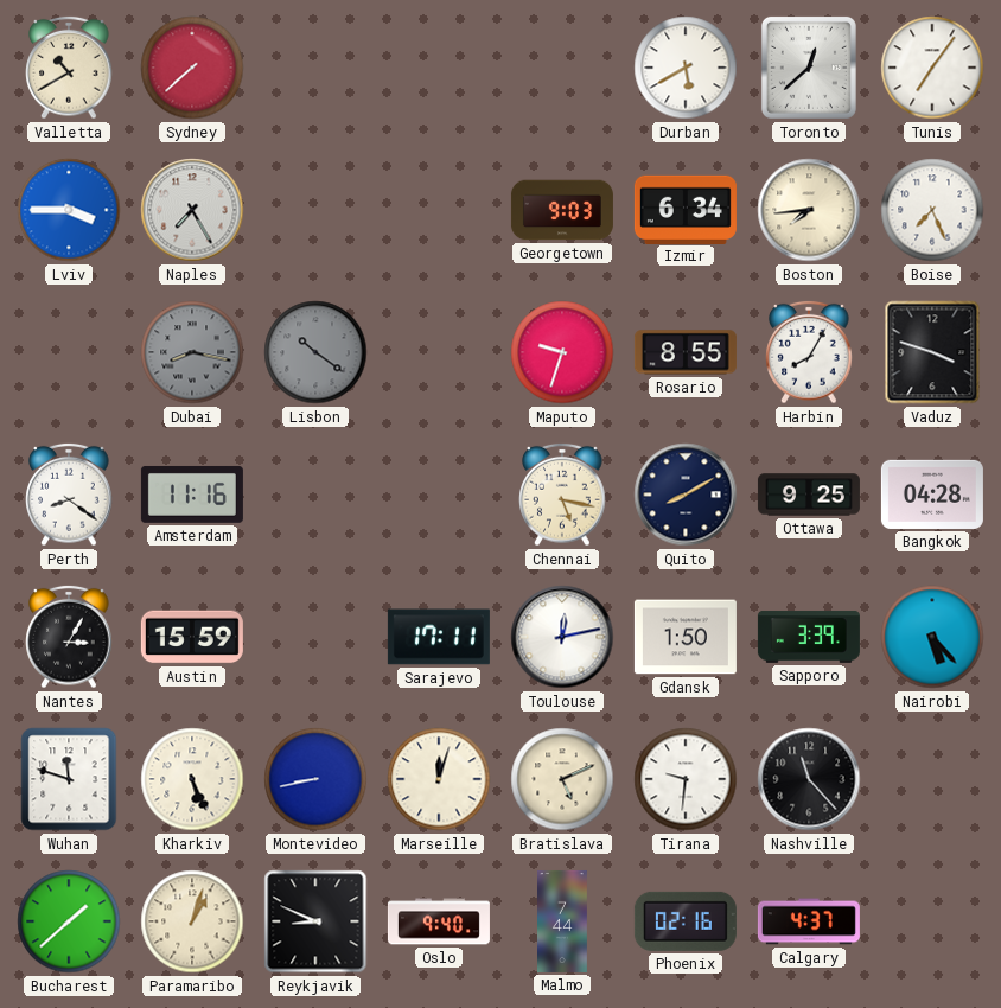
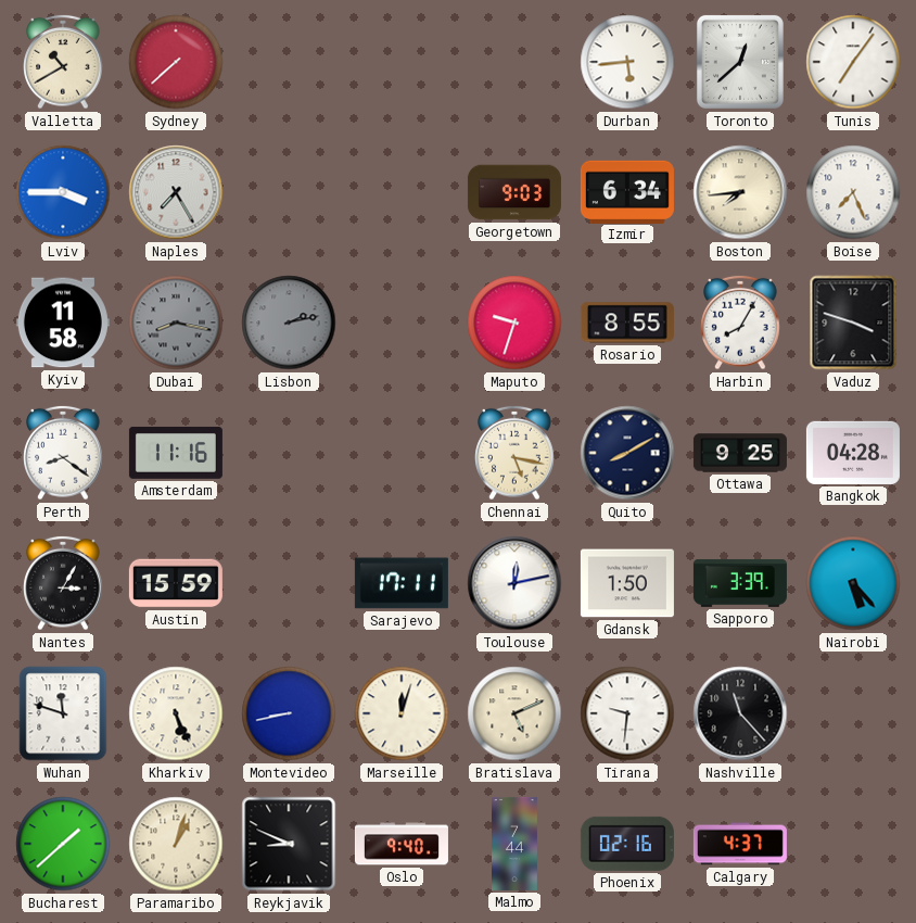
Durban: 5:40 -> 5:44 (627, 62)
Kyiv: none -> 11:58 (63, 323)
Lisbon: 10:21 -> 2:13 (289, 323)
